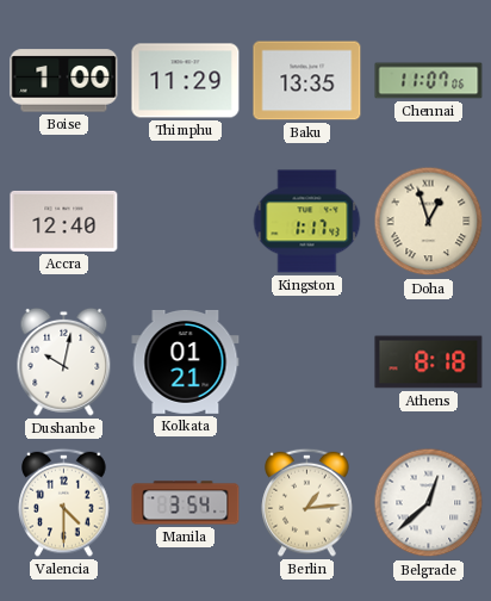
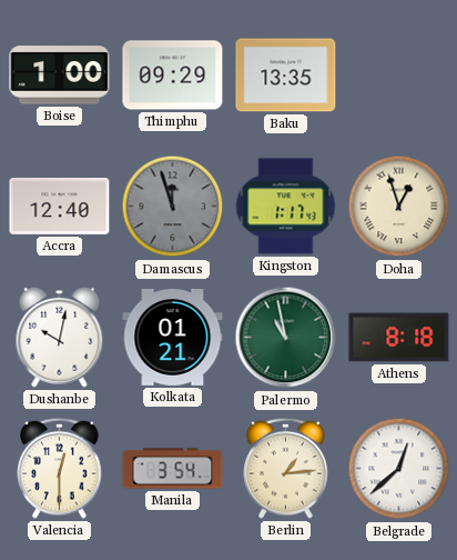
Thimphu: 11:29 -> 09:29 (173, 76)
Chennai: 11:07 -> none (429, 81)
Damascus: none -> 11:57 (173, 207)
Palermo: none -> 10:58 (286, 338)
Valencia: 4:30 -> 12:30 (60, 468)
